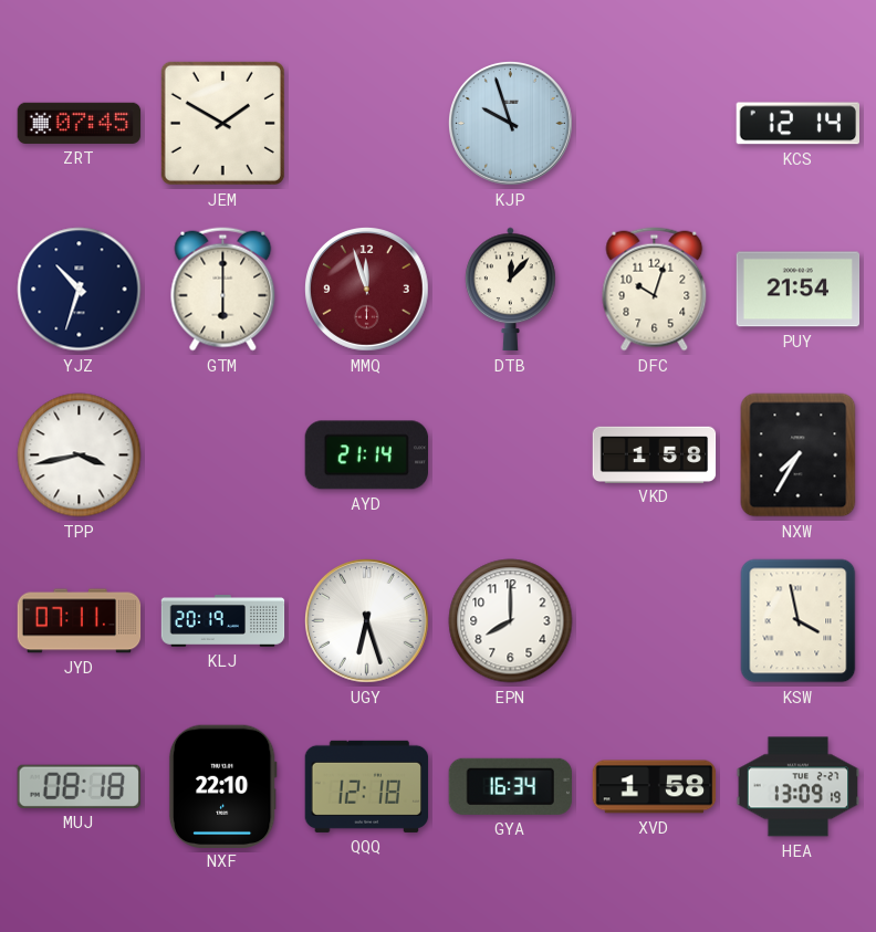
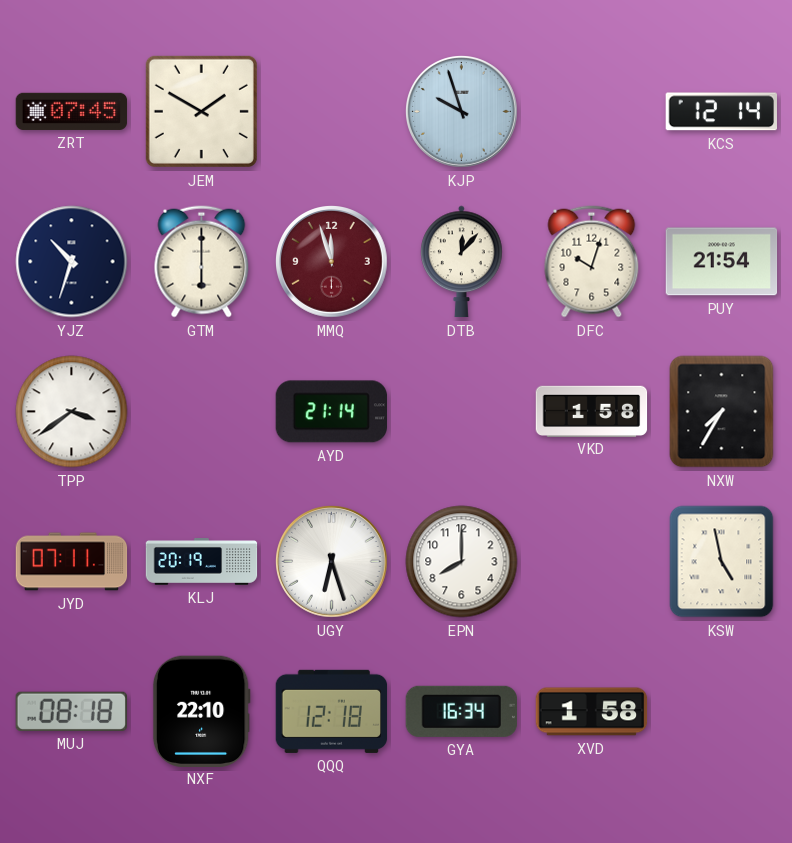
TPP: 3:43 -> 3:39 (72, 412)
KSW: 3:58 -> 4:58 (722, 562)
HEA: 13:09 -> none (799, 787)
